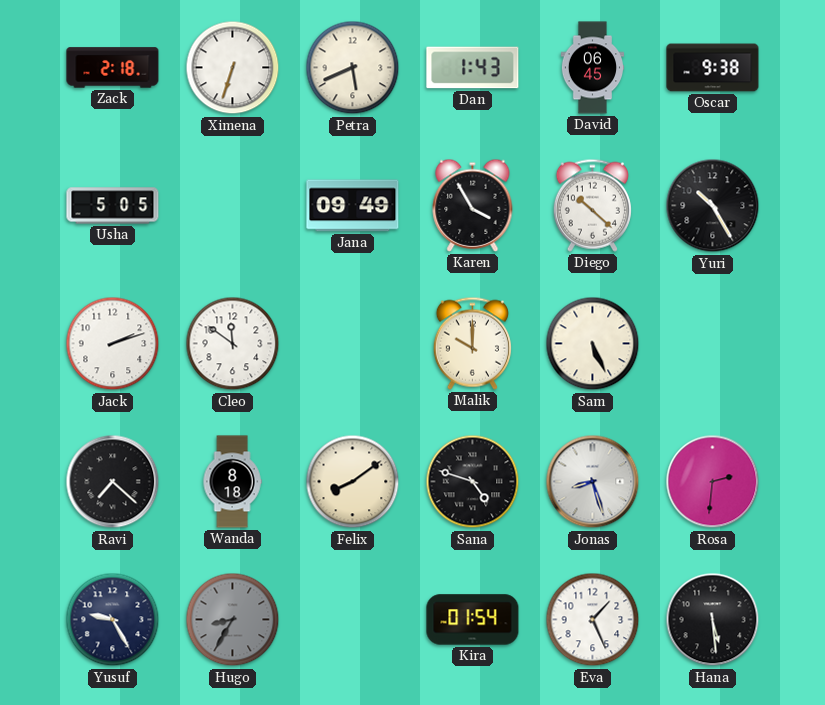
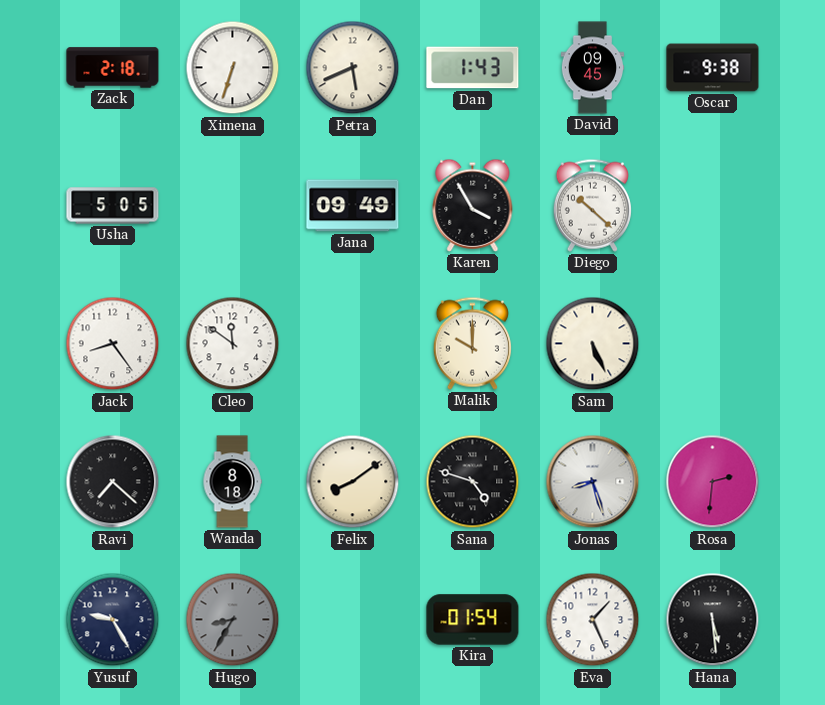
David: 06:45 -> 09:45 (593, 68)
Yuri: 10:25 -> none (713, 206)
Jack: 2:12 -> 8:24 (113, 344)
